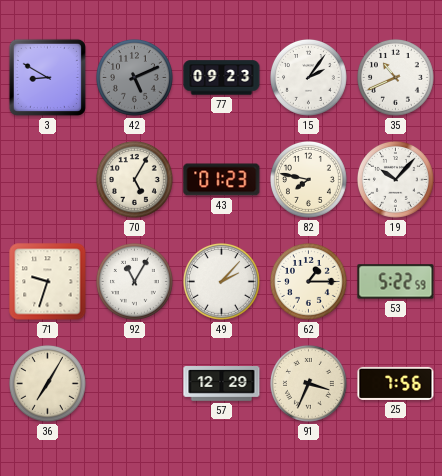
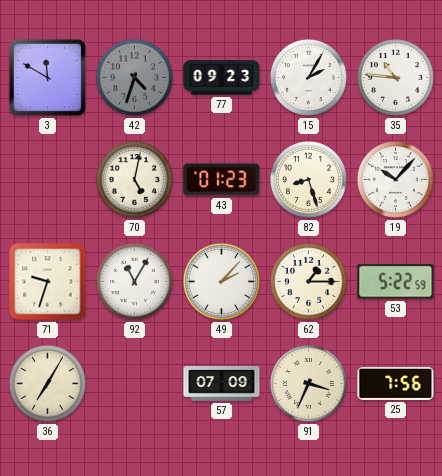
3: 8:50 -> 11:50 (47, 77)
42: 5:11 -> 4:33 (135, 78)
15: 2:06 -> 2:05 (309, 78)
35: 10:41 -> 10:46 (396, 78)
70: 5:05 -> 5:02 (135, 180)
82: 7:47 -> 8:27 (309, 180)
57: 12:29 -> 07:09 (222, 384)
